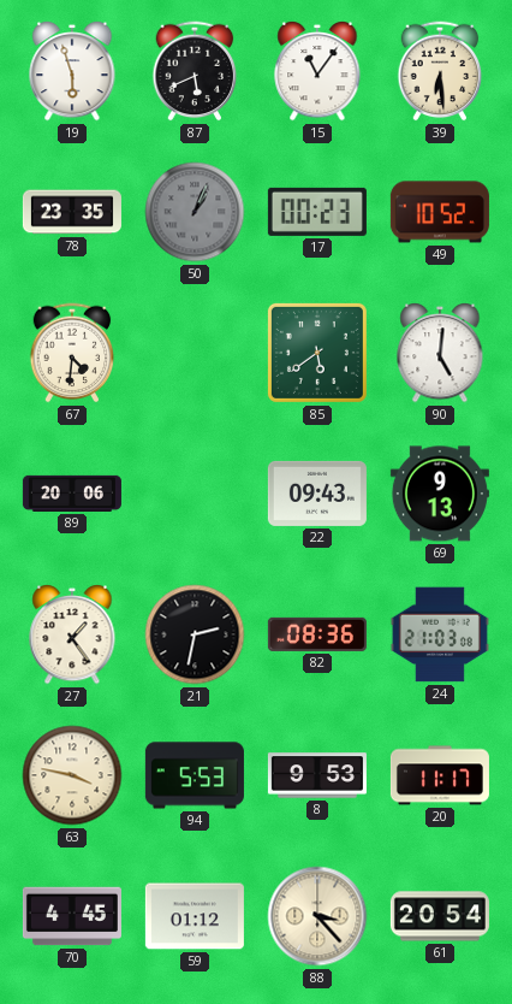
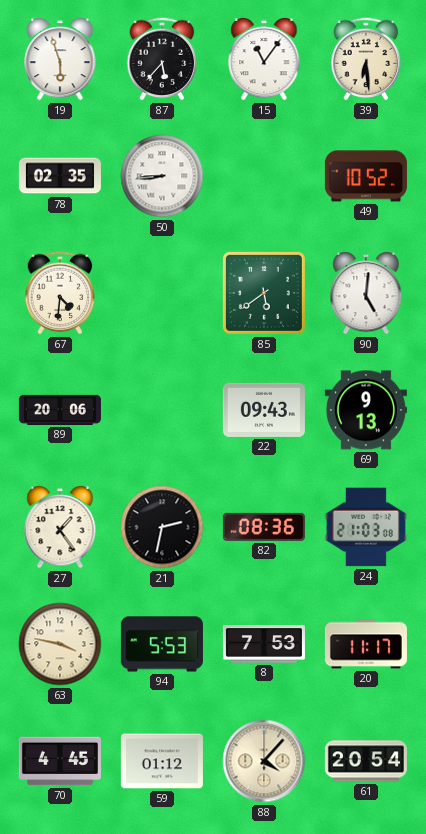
87: 5:41 -> 5:37 (162, 59)
78: 23:35 -> 02:35 (60, 176)
50: 1:04 -> 8:44 (162, 176)
50 dial: grey -> white (162, 176)
17: 00:23 -> none (317, 212)
8: 9:53 -> 7:53 (264, 644)
88: 3:23 -> 4:07 (264, 761)
